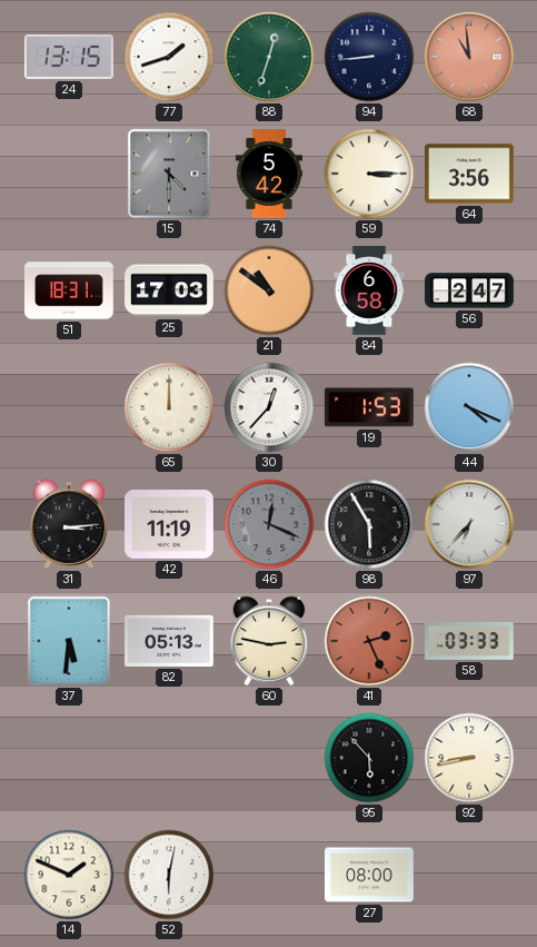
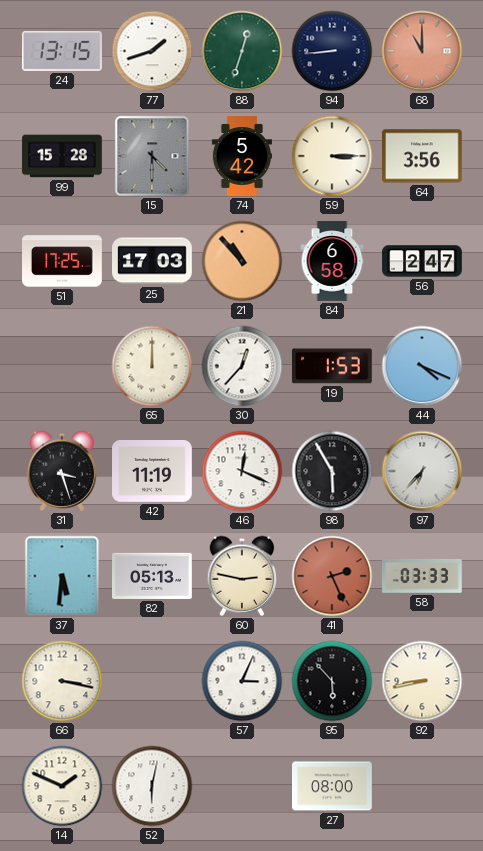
68: 10:59 -> 11:00 (422, 51)
99: none -> 15:28 (62, 156)
51: 18:31 -> 17:25 (63, 261)
21: 10:51 -> 10:53 (242, 261)
31: 3:14 -> 3:27 (62, 471)
46 dial: grey -> white (242, 471)
66: none -> 3:17 (62, 681)
57: none -> 3:04 (242, 681)
